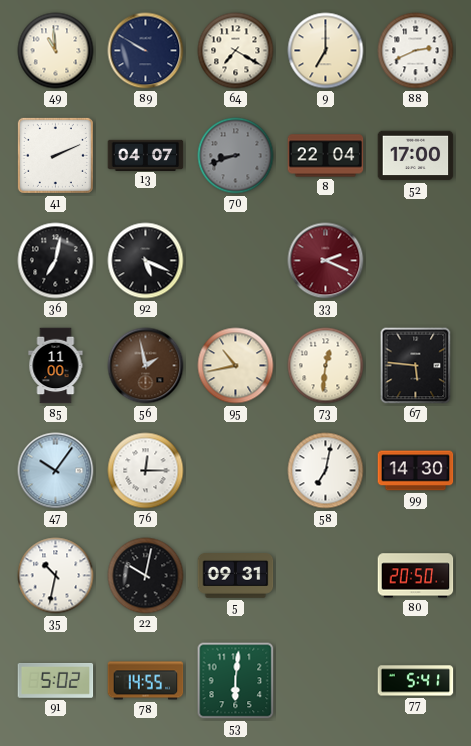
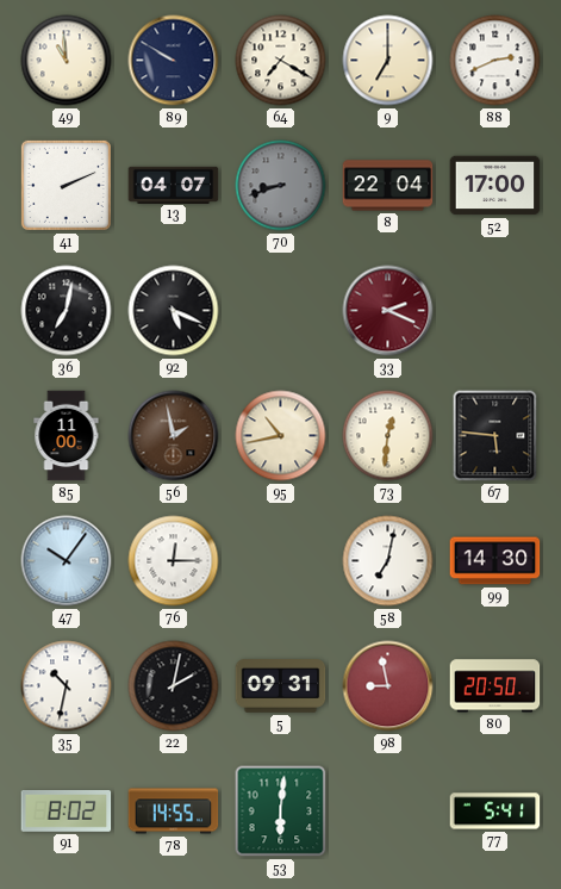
22: 10:02 -> 2:02 (174, 686)
98: none -> 8:58 (388, 686)
91: 5:02 -> 8:02 (67, 810)
